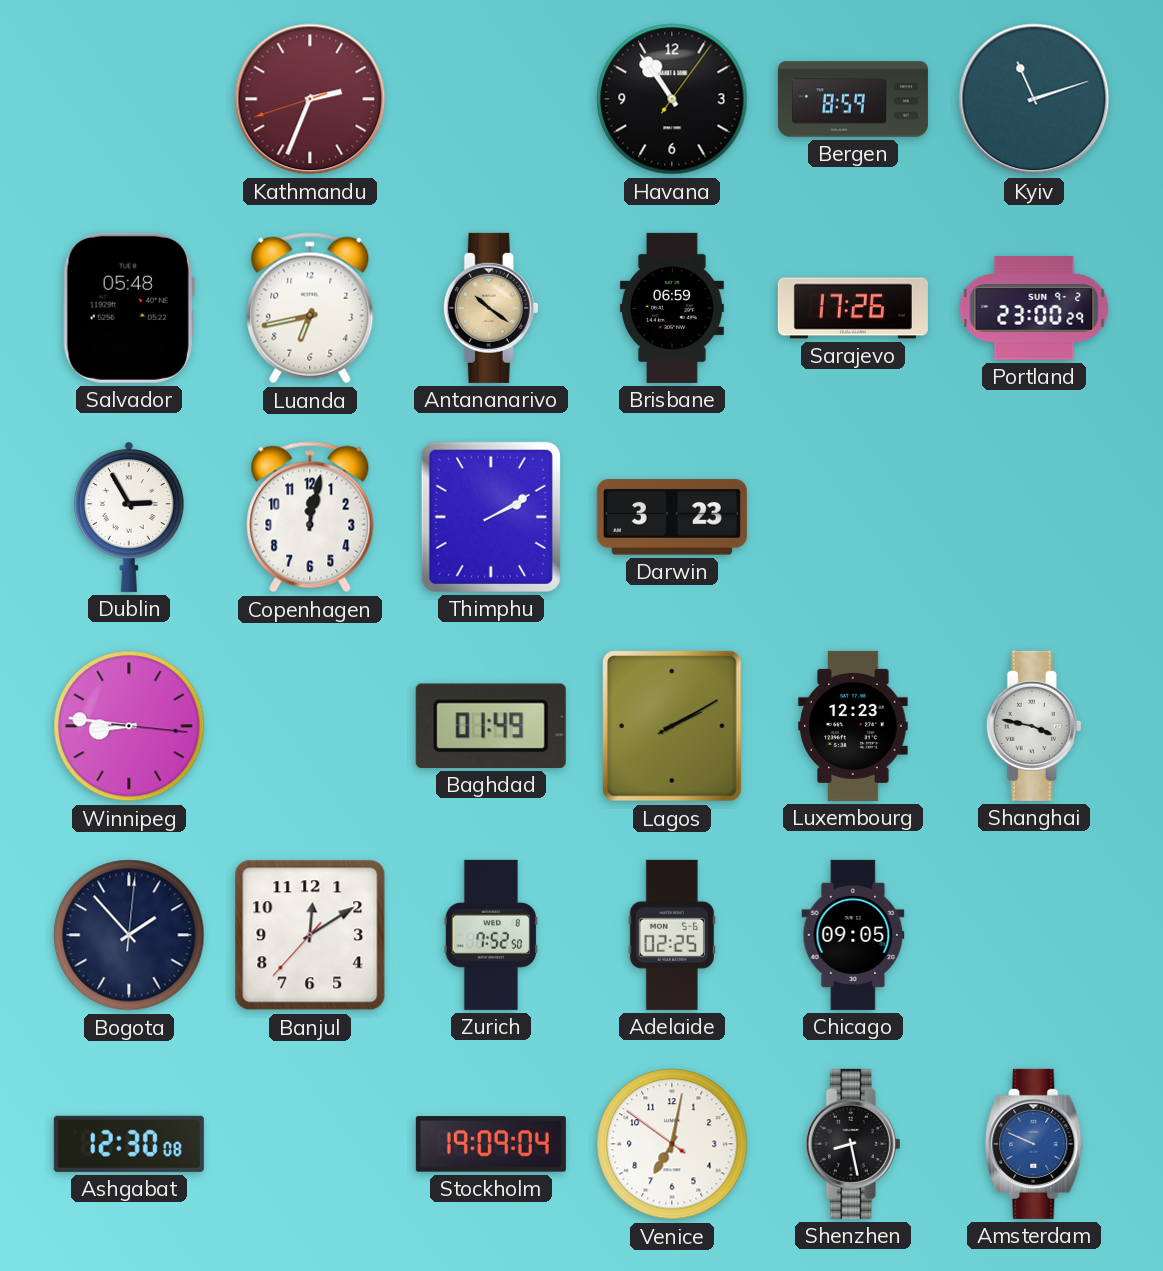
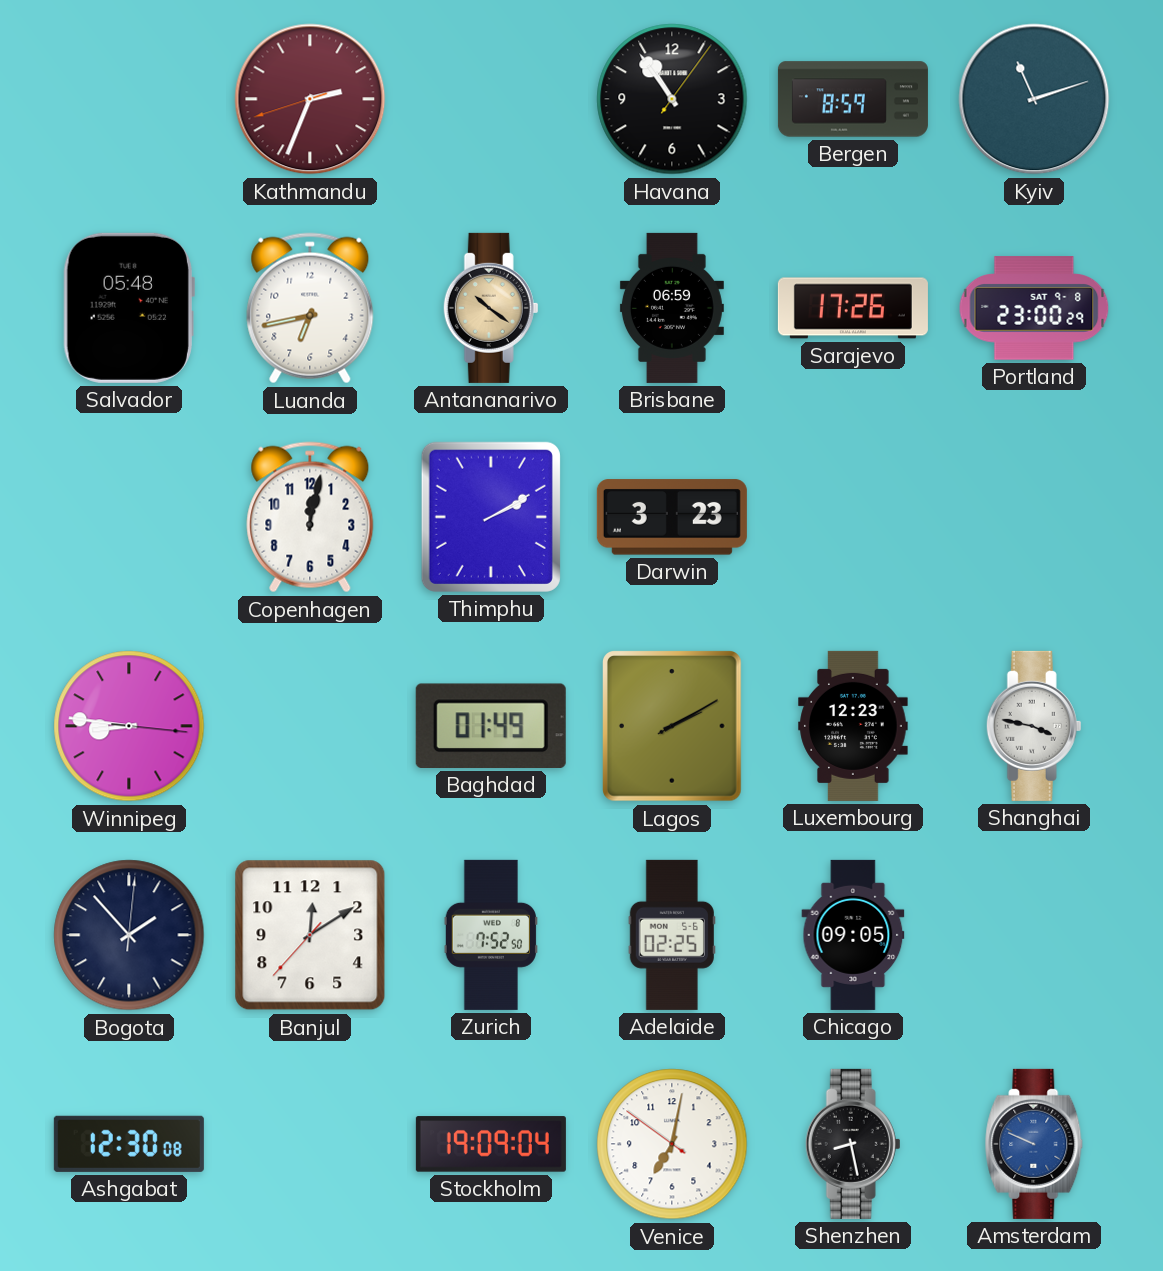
Portland date: SUN 9-2 -> SAT 9-8 (1034, 308)
Dublin: 2:55 -> none (129, 517)
